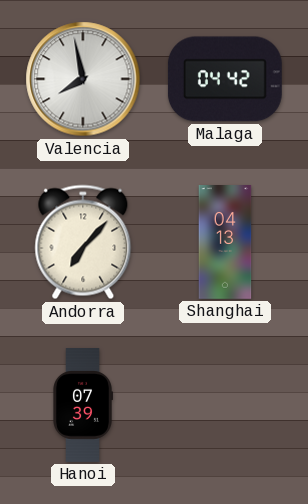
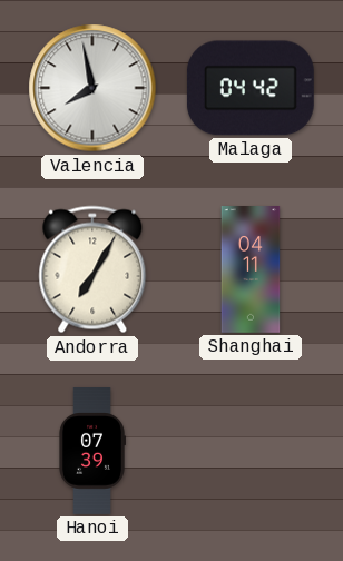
Andorra: 7:07 -> 7:05 (92, 269)
Shanghai: 04:13 -> 04:11 (251, 270)
